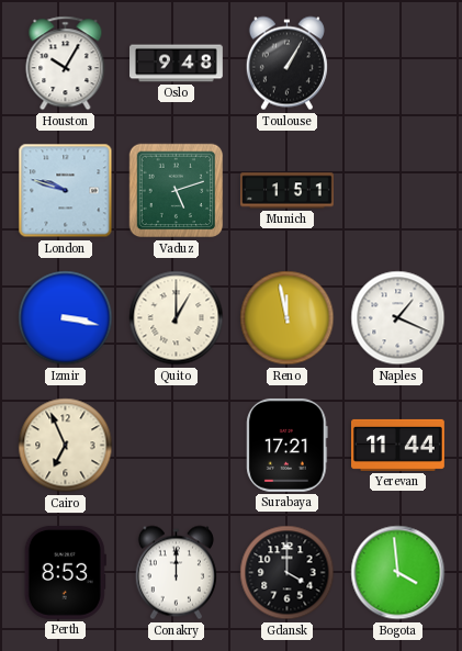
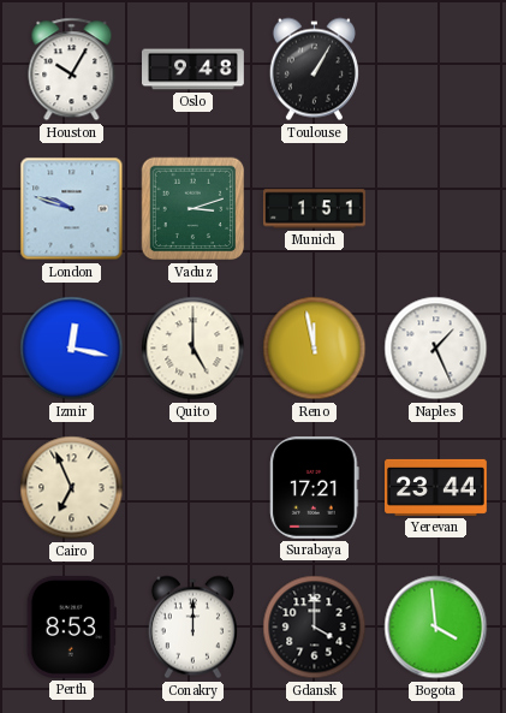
Vaduz: 5:12 -> 3:12 (194, 209)
Izmir: 3:17 -> 12:17 (72, 349)
Quito: 1:00 -> 5:00 (194, 349)
Naples: 1:19 -> 1:26 (436, 349)
Yerevan: 11:44 -> 23:44 (436, 487)
